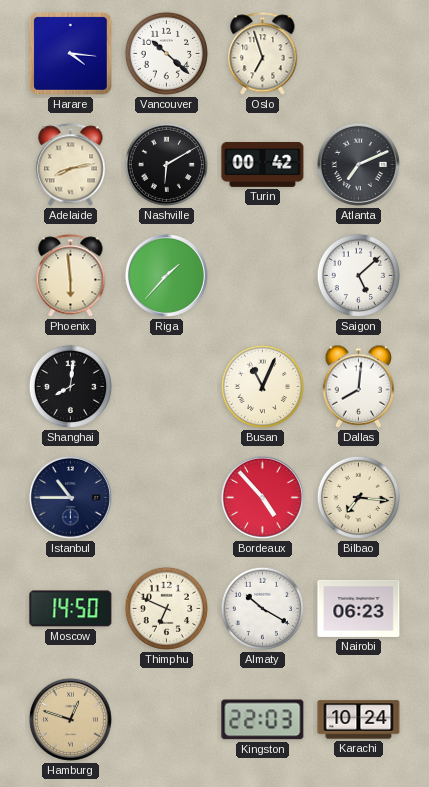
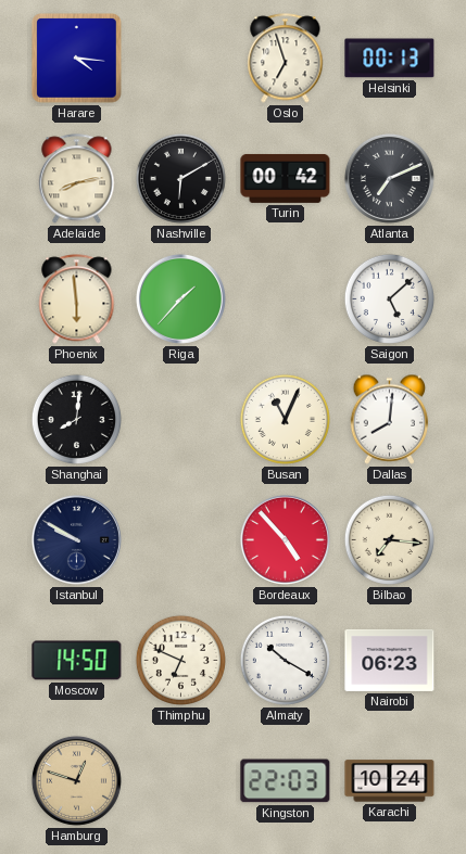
Vancouver: 10:22 -> none (166, 53)
Helsinki: none -> 00:13 (390, 59)
Istanbul: 10:45 -> 9:50 (76, 539)
